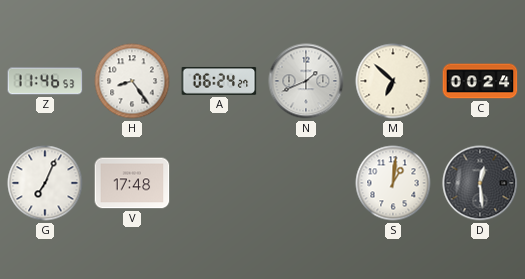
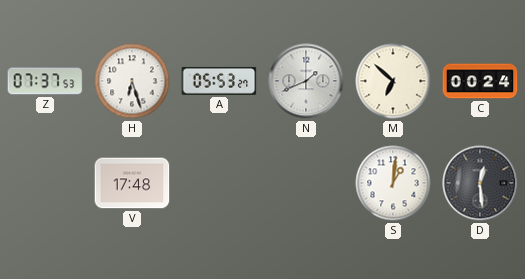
Z: 11:46 -> 07:37 (45, 81)
H: 8:24 -> 6:27 (132, 81)
A: 06:24 -> 05:53 (219, 81)
G: 7:04 -> none (45, 183)
